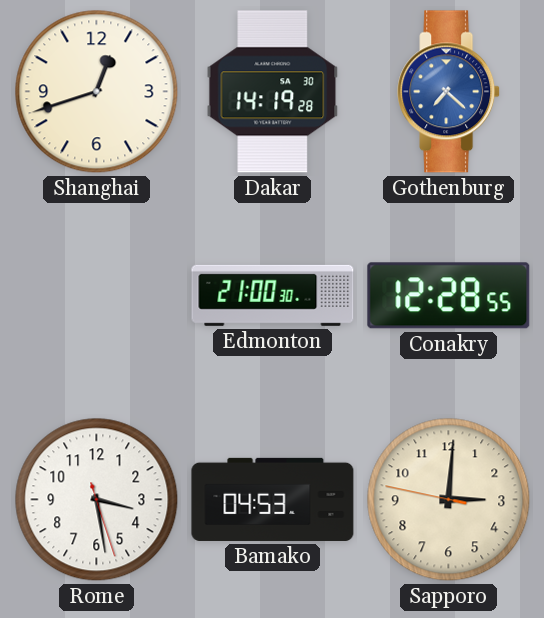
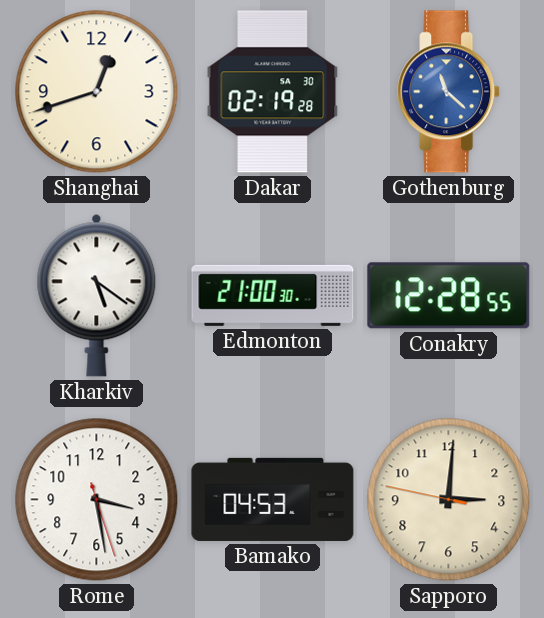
Dakar: 14:19 -> 02:19 (273, 92)
Gothenburg: 7:22 -> 11:22 (449, 92)
Kharkiv: none -> 5:21 (97, 295)
